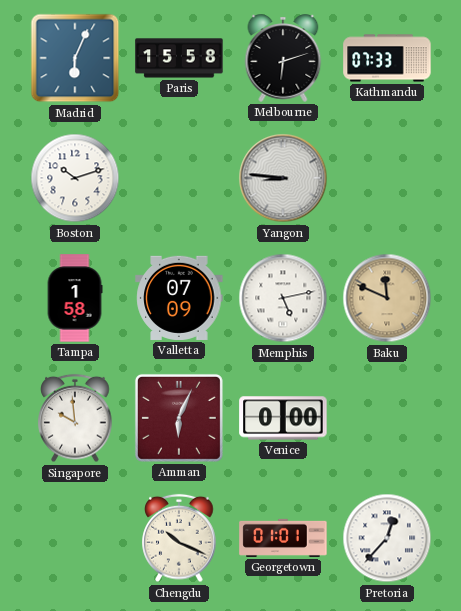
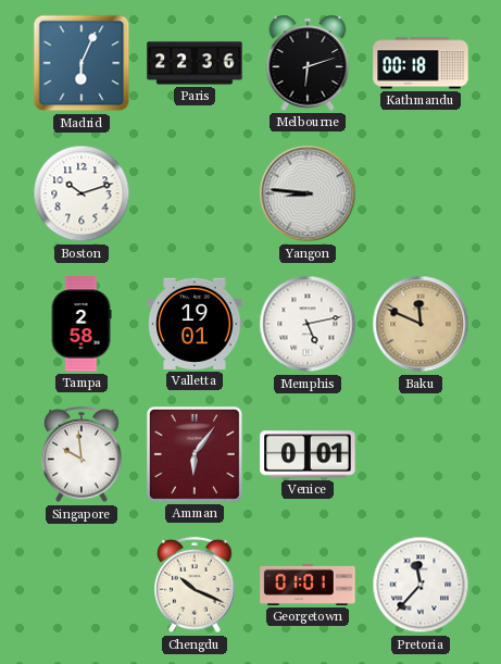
Paris: 15:58 -> 22:36 (195, 63)
Kathmandu: 07:33 -> 00:18 (421, 63)
Tampa: 1:58 -> 2:58 (82, 324)
Valletta: 07:09 -> 19:01 (195, 324)
Amman: 6:04 -> 6:06 (195, 454)
Venice: 0:00 -> 0:01 (308, 454)
Pretoria: 12:37 -> 11:37 (421, 585)
